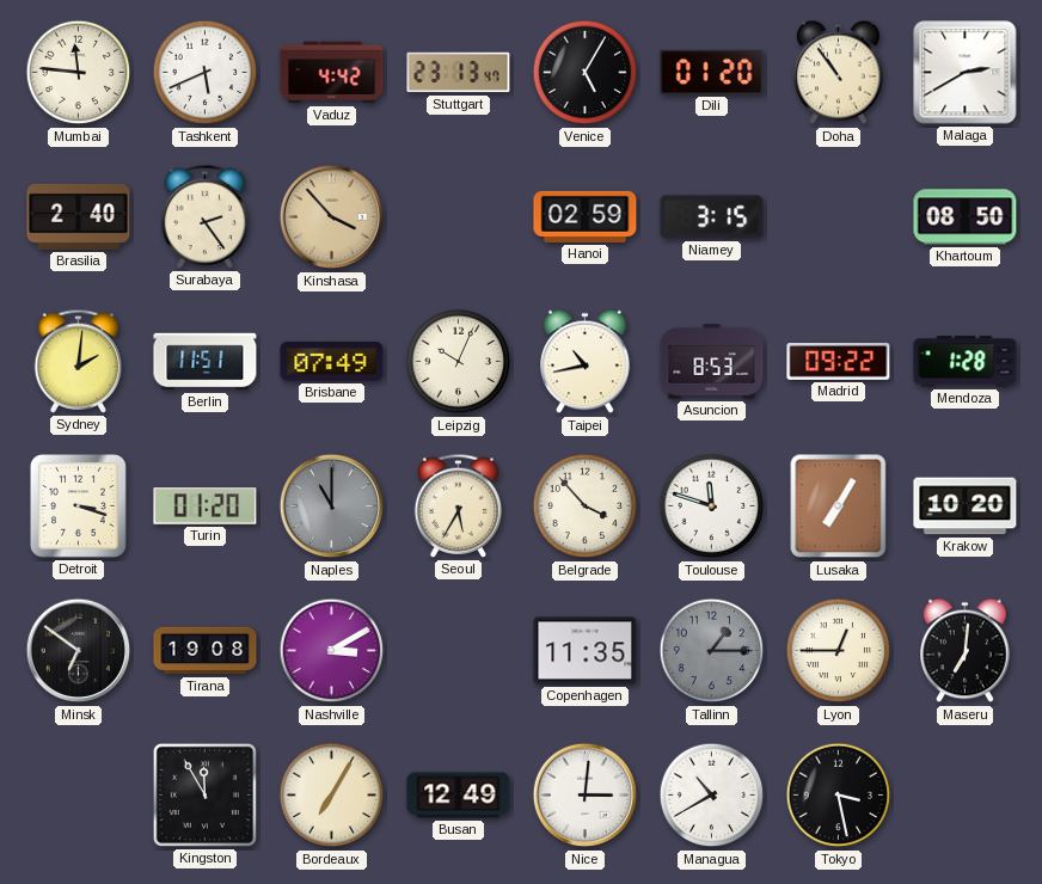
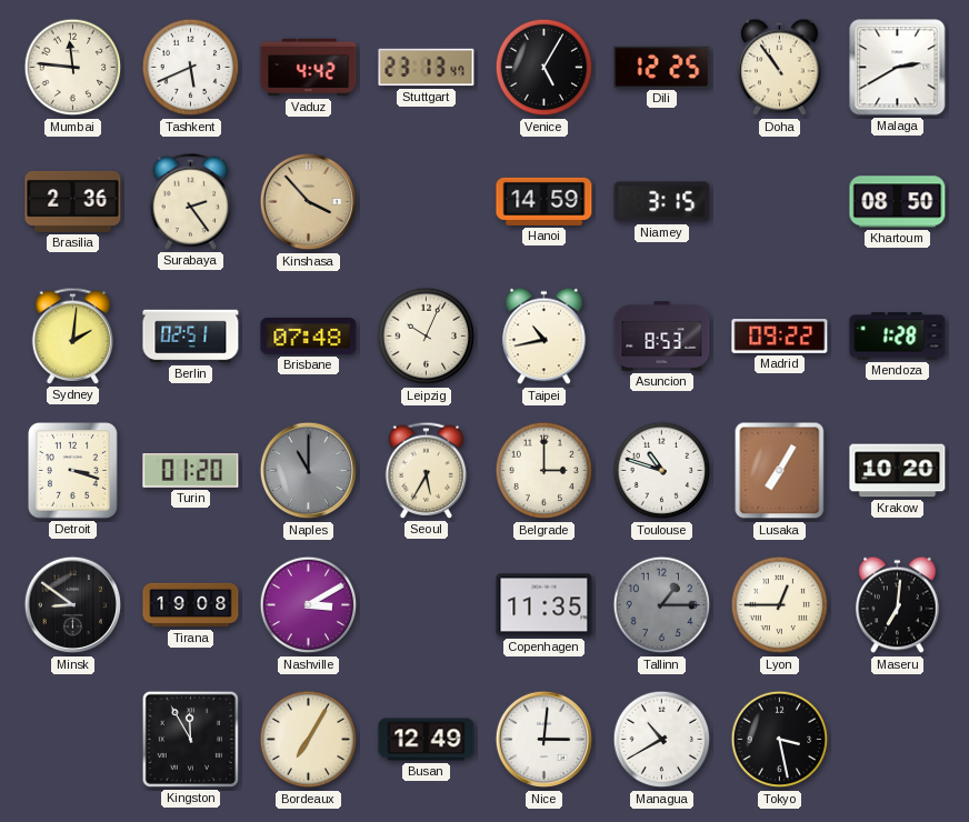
Dili: 01:20 -> 12:25 (662, 67)
Brasilia: 2:40 -> 2:36 (73, 201)
Hanoi: 02:59 -> 14:59 (545, 201)
Berlin: 11:51 -> 02:51 (191, 337)
Brisbane: 07:49 -> 07:48 (309, 337)
Belgrade: 3:53 -> 3:00 (545, 471)
Toulouse: 11:48 -> 10:48 (662, 471)
Minsk: 6:51 -> 8:51 (73, 605)
